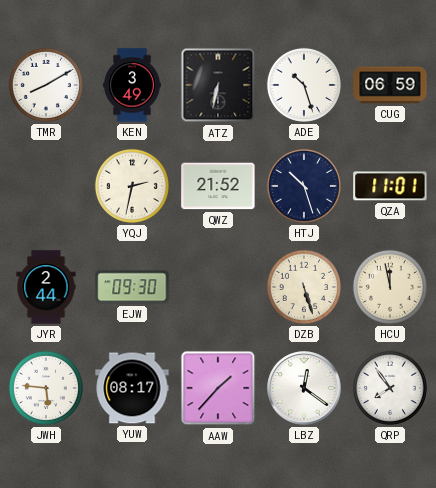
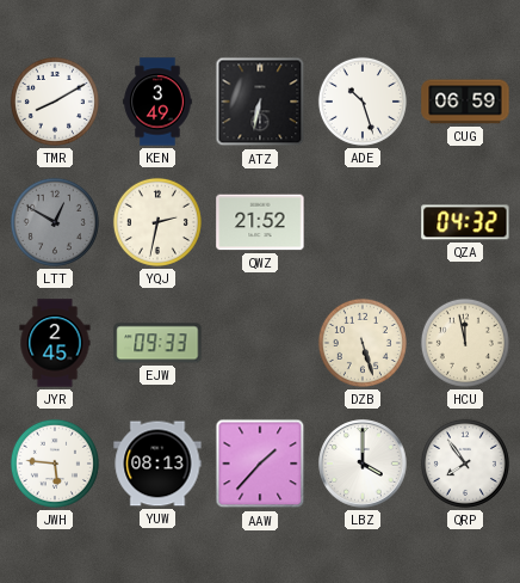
LTT: none -> 12:50 (55, 222)
HTJ: 10:27 -> none (304, 186)
QZA: 11:01 -> 04:32 (465, 222)
JYR: 2:44 -> 2:45 (55, 343)
EJW: 09:30 -> 09:33 (157, 343)
YUW: 08:17 -> 08:13 (157, 464)
LBZ: 12:21 -> 4:00 (363, 464)
